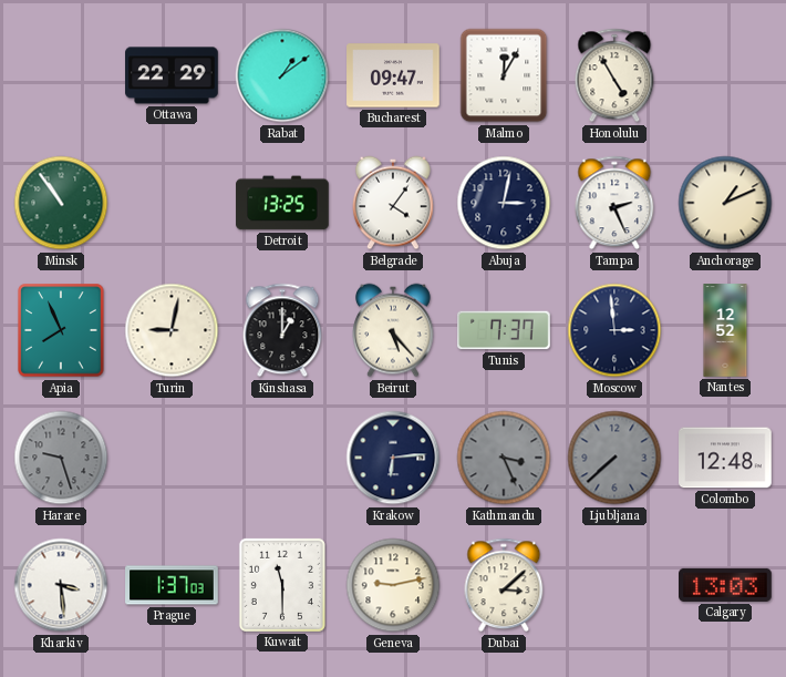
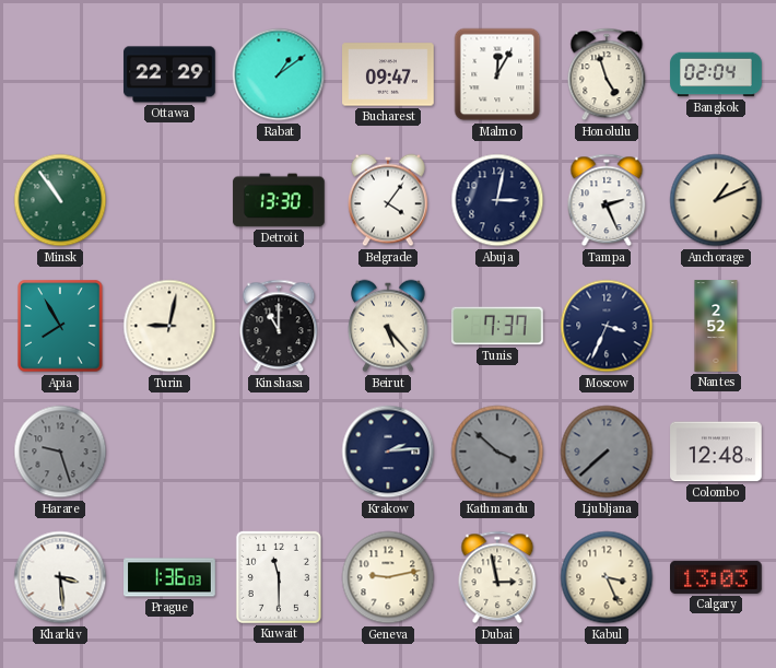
Honolulu: 4:55 -> 4:57 (607, 74)
Bangkok: none -> 02:04 (716, 74)
Detroit: 13:25 -> 13:30 (279, 200)
Apia: 7:56 -> 7:55 (60, 326)
Kinshasa: 1:00 -> 11:00 (279, 326)
Moscow: 2:59 -> 3:34 (607, 326)
Nantes: 12:52 -> 2:52 (716, 326)
Krakow: 6:14 -> 2:14 (388, 452)
Kathmandu: 3:26 -> 3:52 (497, 452)
Prague: 1:37 -> 1:36 (169, 577)
Dubai: 3:08 -> 2:58 (497, 577)
Kabul: none -> 3:26 (607, 577)
